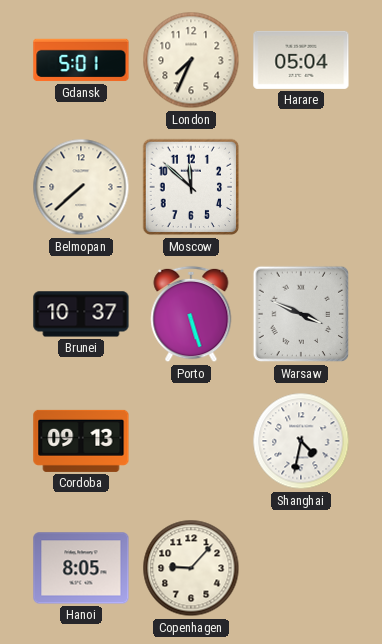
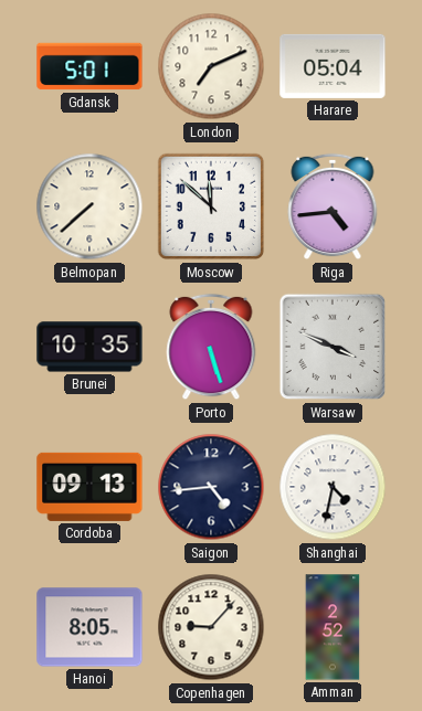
London: 7:34 -> 7:11 (211, 66)
Riga: none -> 4:44 (333, 206)
Brunei: 10:37 -> 10:35 (89, 347)
Saigon: none -> 4:44 (211, 487)
Amman: none -> 2:52 (333, 627)
